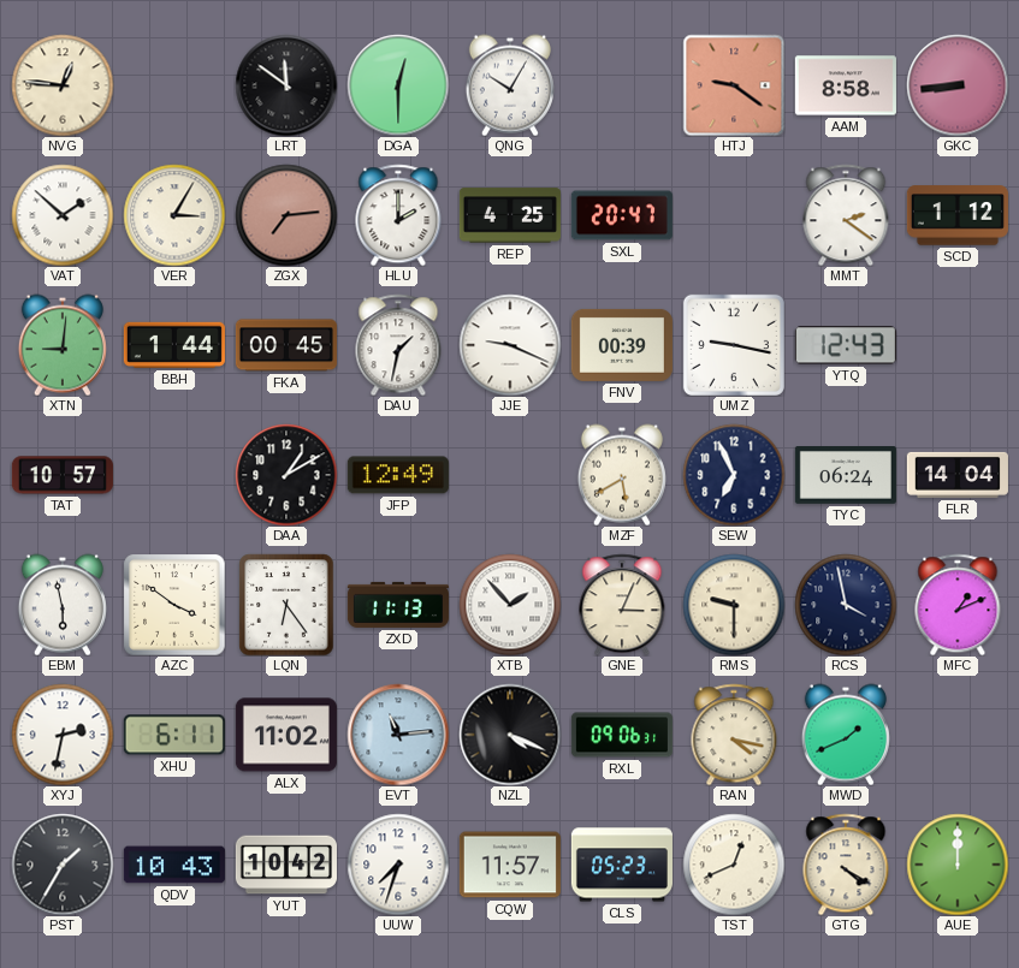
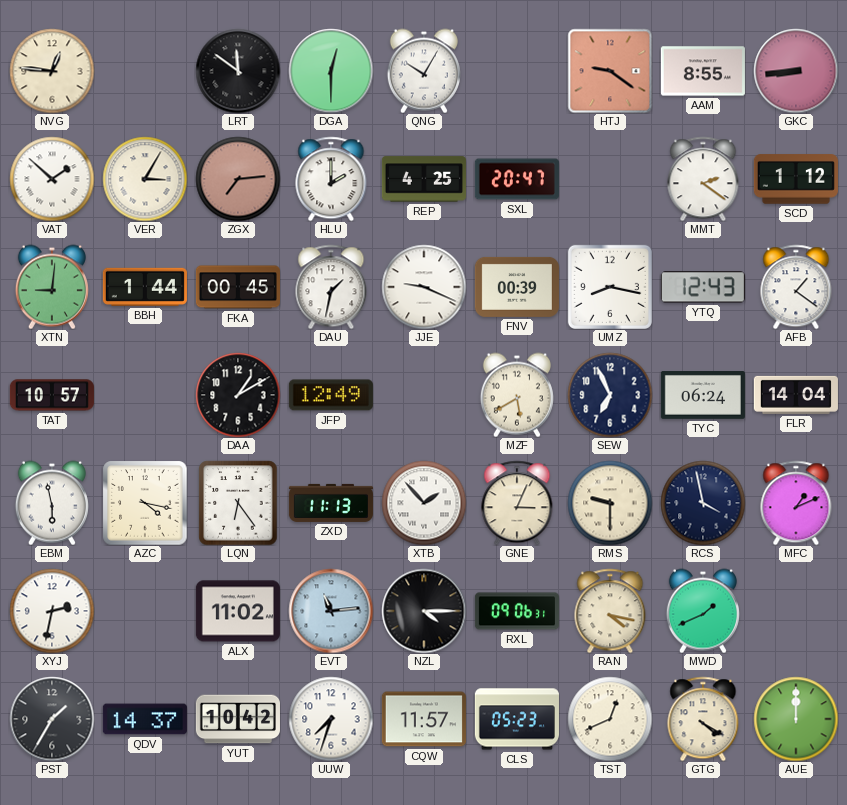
AAM: 8:58 -> 8:55 (703, 71)
UMZ: 9:17 -> 8:17 (610, 287)
AFB: none -> 1:21 (796, 287)
AZC: 3:51 -> 4:17 (145, 503)
XHU: 6:11 -> none (174, 735)
NZL: 4:19 -> 4:15 (424, 611)
QDV: 10:43 -> 14:37 (145, 719)
